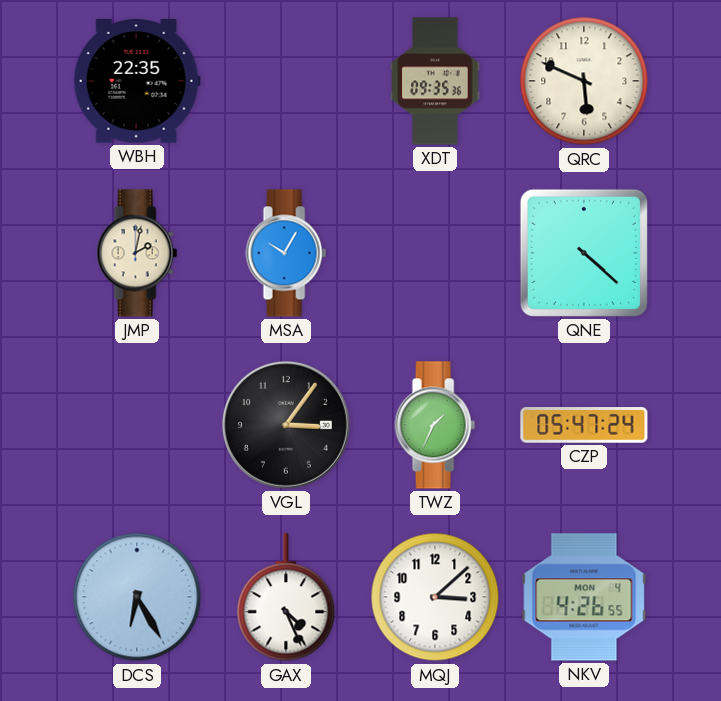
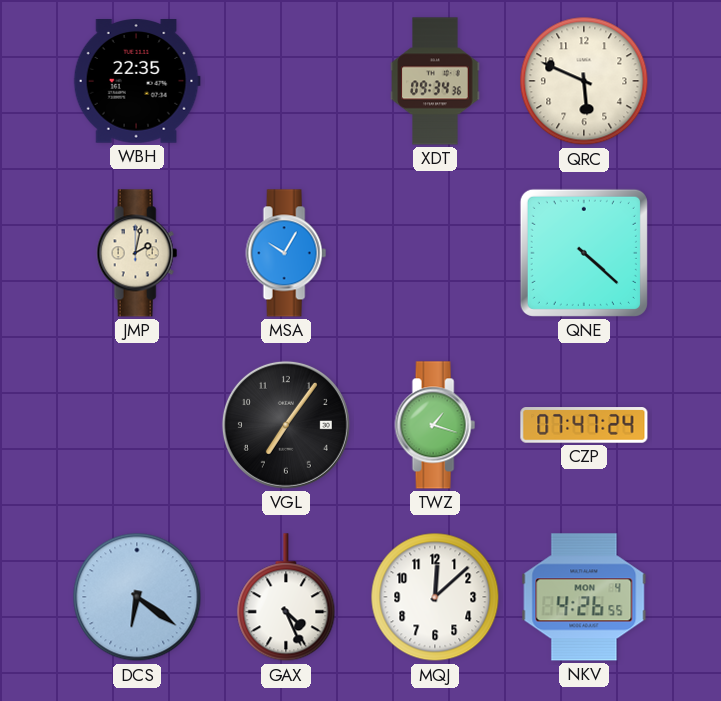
XDT: 09:35 -> 09:34 (435, 81)
VGL: 3:06 -> 7:06 (286, 425)
TWZ: 1:34 -> 1:18 (435, 425)
CZP: 05:47 -> 07:47 (584, 425)
DCS: 6:25 -> 6:21 (137, 597)
MQJ: 3:08 -> 12:08 (435, 597)
